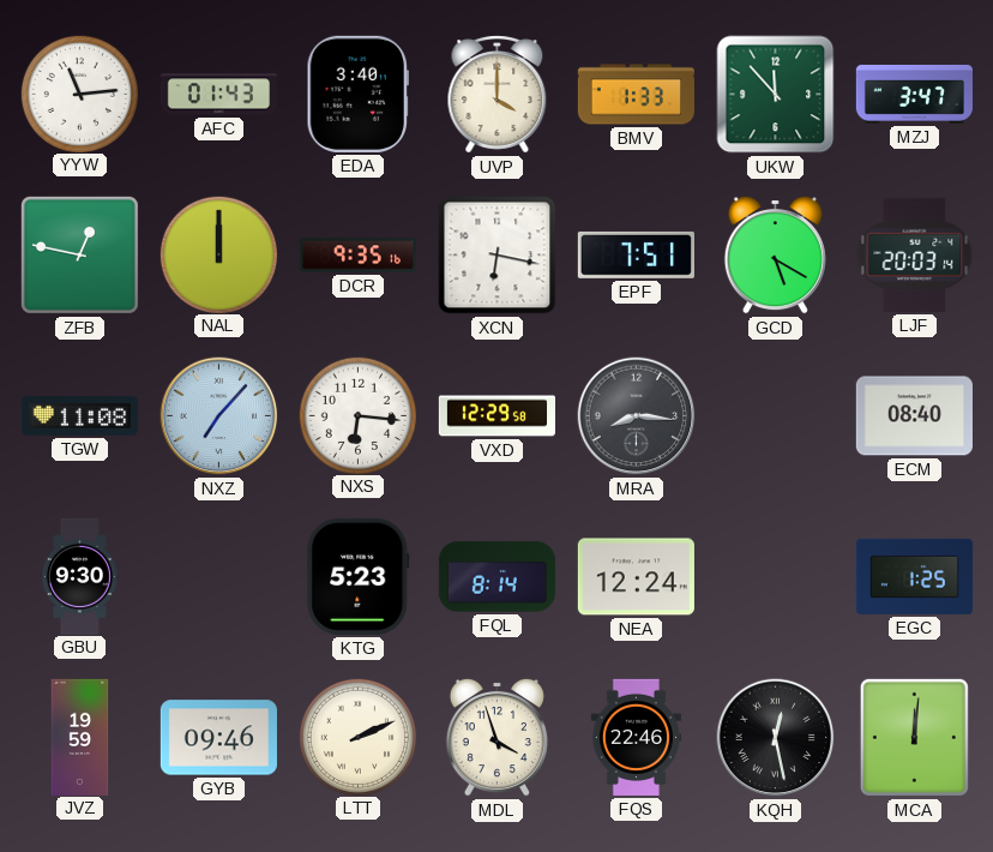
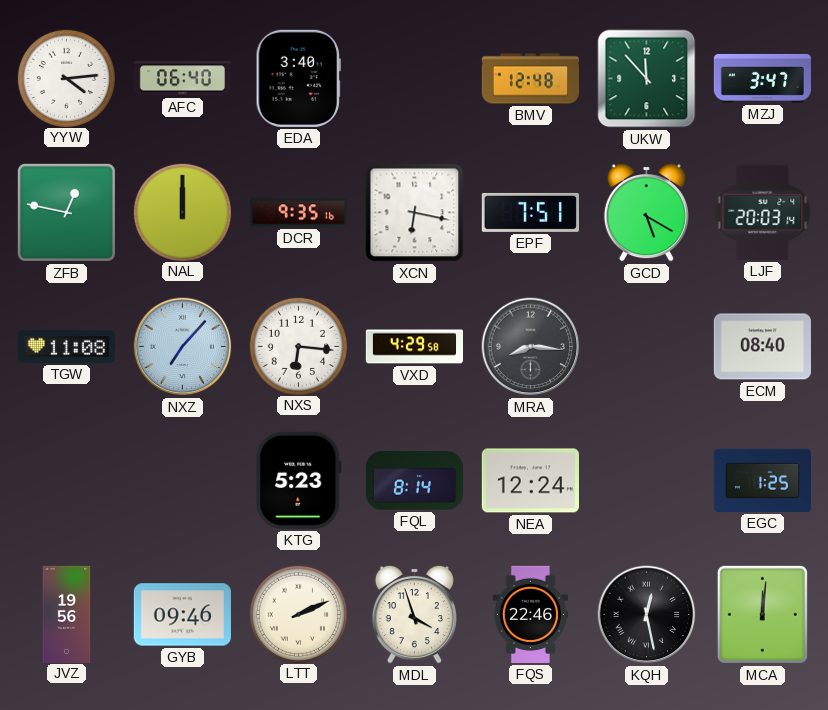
YYW: 11:14 -> 4:14 (66, 78)
AFC: 01:43 -> 06:40 (182, 79)
UVP: 4:00 -> none (498, 95)
BMV: 1:33 -> 12:48 (530, 79)
VXD: 12:29 -> 4:29 (414, 347)
GBU: 9:30 -> none (79, 576)
JVZ: 19:59 -> 19:56 (67, 614)
